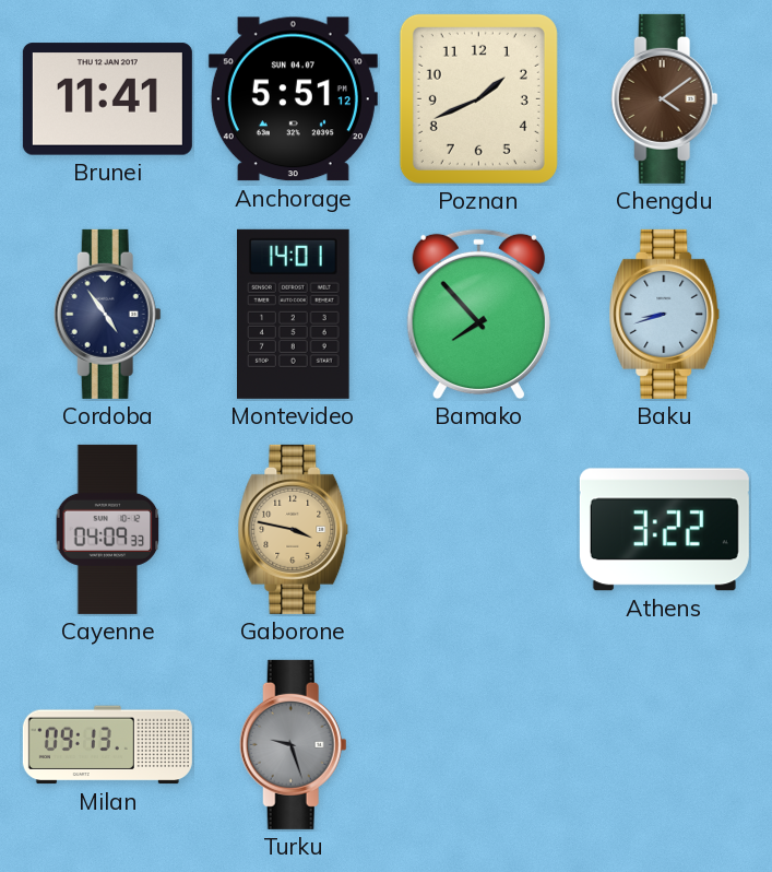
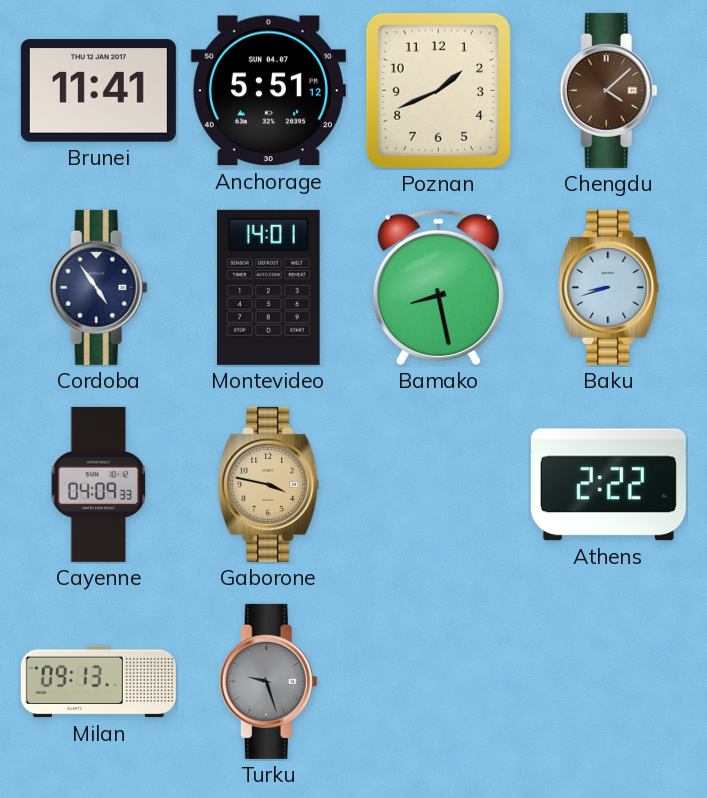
Chengdu: 4:09 -> 4:08 (608, 90)
Bamako: 7:53 -> 8:28 (438, 288)
Athens: 3:22 -> 2:22 (608, 485)
